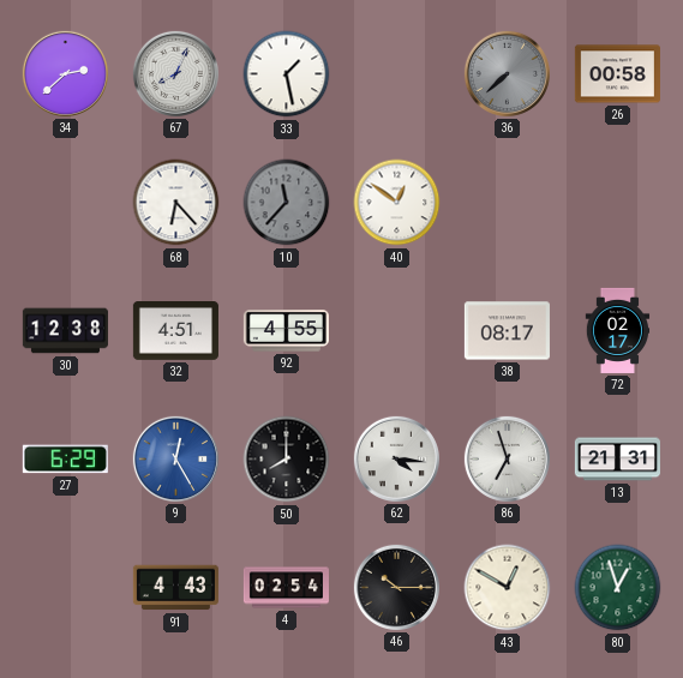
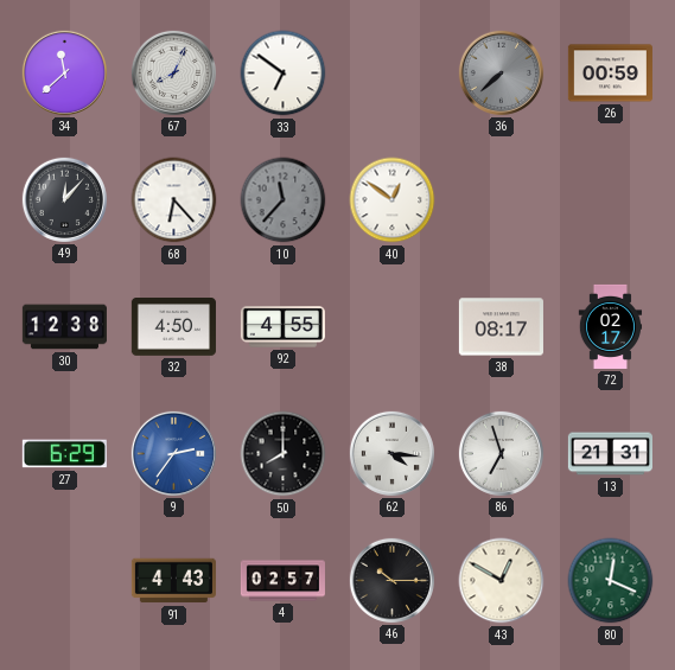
34: 2:38 -> 11:38 (64, 72)
33: 1:28 -> 6:51 (284, 74)
26: 00:58 -> 00:59 (610, 74)
49: none -> 12:07 (64, 199)
32: 4:51 -> 4:50 (173, 327)
9: 12:25 -> 2:36 (173, 453)
4: 02:54 -> 02:57 (282, 581)
80: 12:57 -> 12:19 (611, 581)
